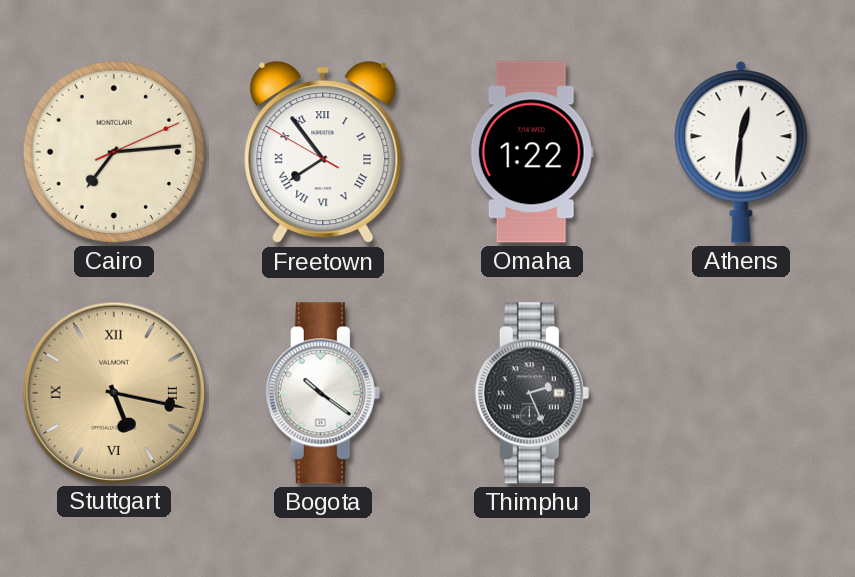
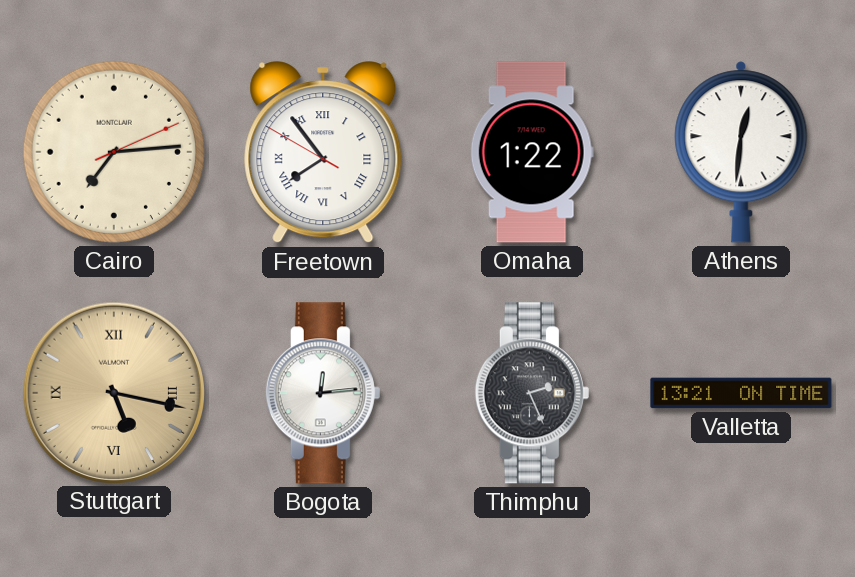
Bogota: 10:21 -> 12:14 (323, 393)
Valletta: none -> 13:21 (741, 393)
